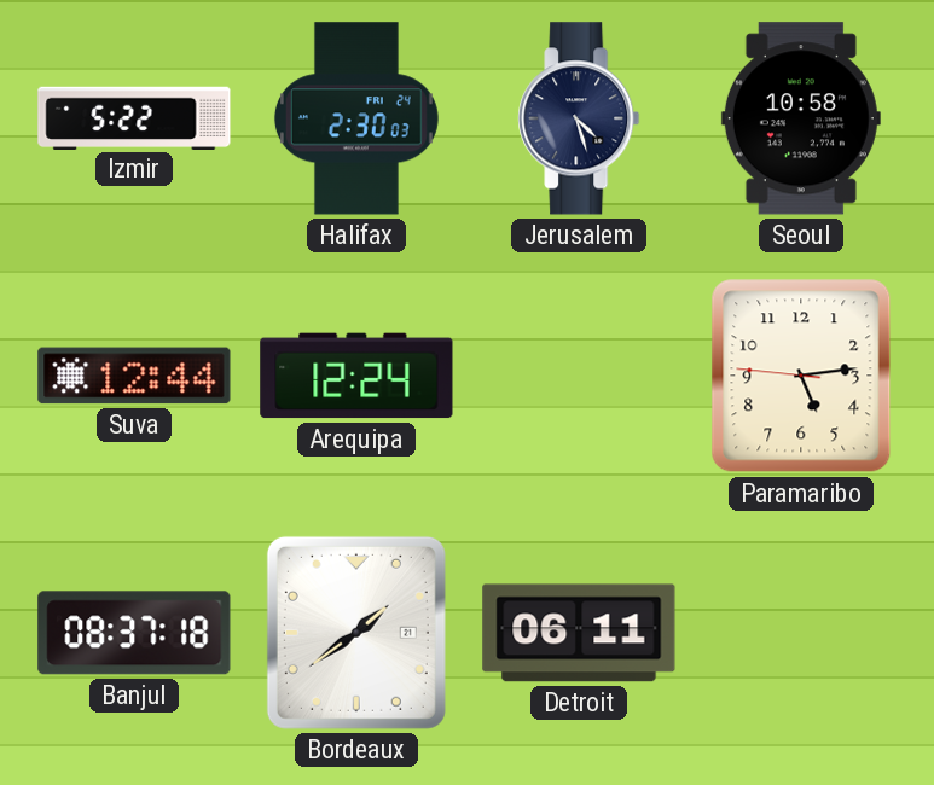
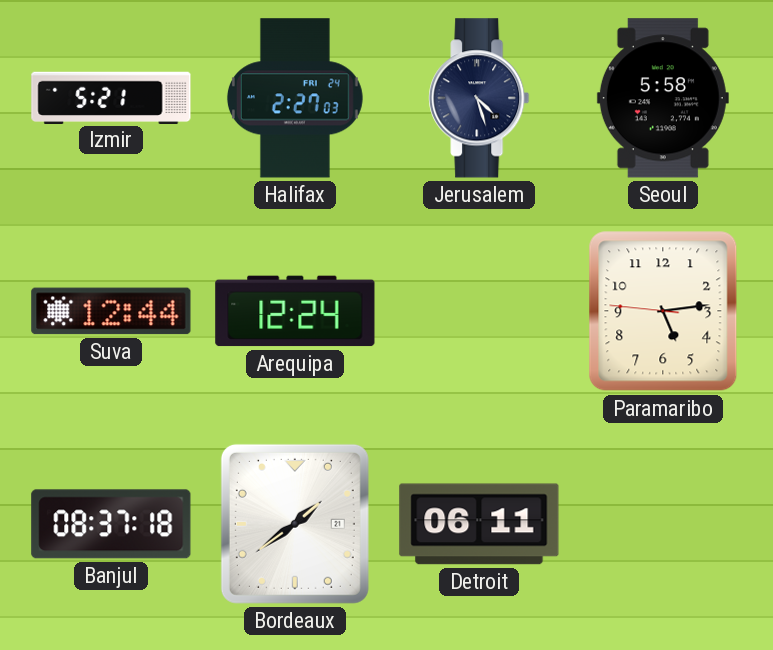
Izmir: 5:22 -> 5:21 (111, 97)
Halifax: 2:30 -> 2:27 (295, 98)
Seoul: 10:58 -> 5:58 (663, 98)
